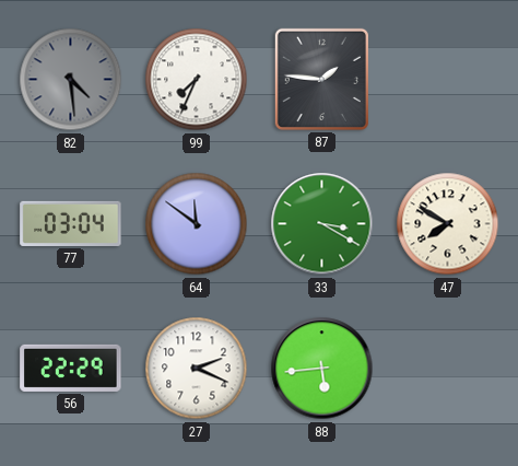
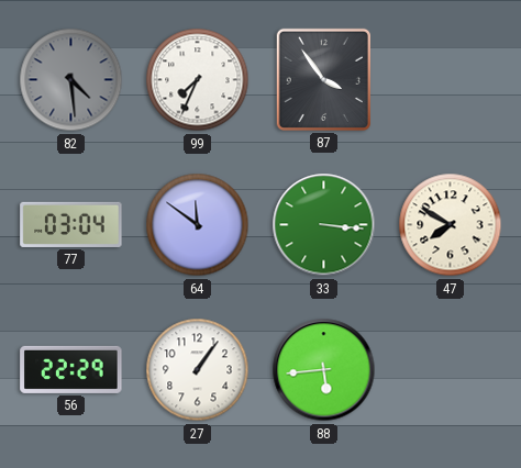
87: 1:46 -> 3:54 (323, 79)
33: 3:20 -> 3:16 (324, 225)
27: 2:19 -> 1:06 (198, 370)
